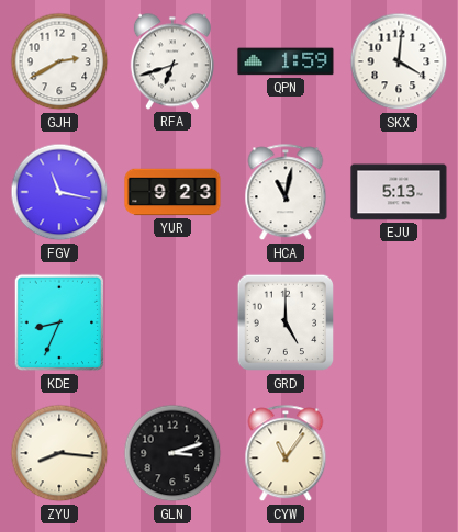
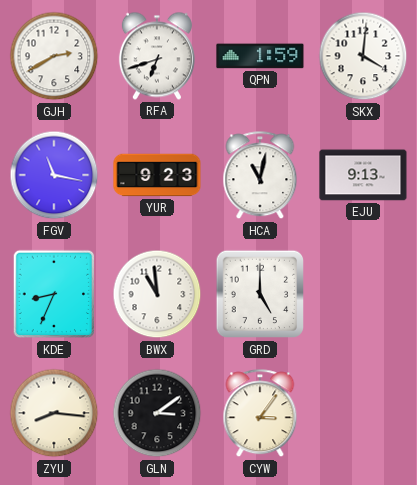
EJU: 5:13 -> 9:13 (363, 175)
BWX: none -> 10:59 (157, 294)
GLN: 3:12 -> 3:09 (157, 413)
CYW: 11:06 -> 3:06 (260, 414)
